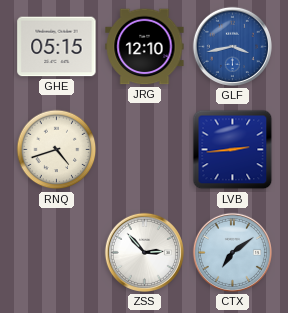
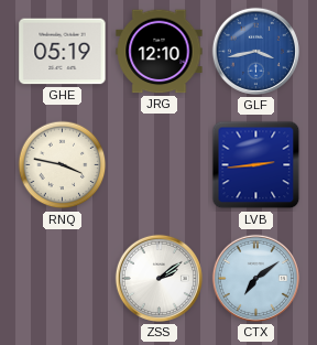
GHE: 05:15 -> 05:19 (63, 52)
RNQ: 4:42 -> 3:47 (63, 165)
ZSS: 2:53 -> 2:09 (158, 278)
